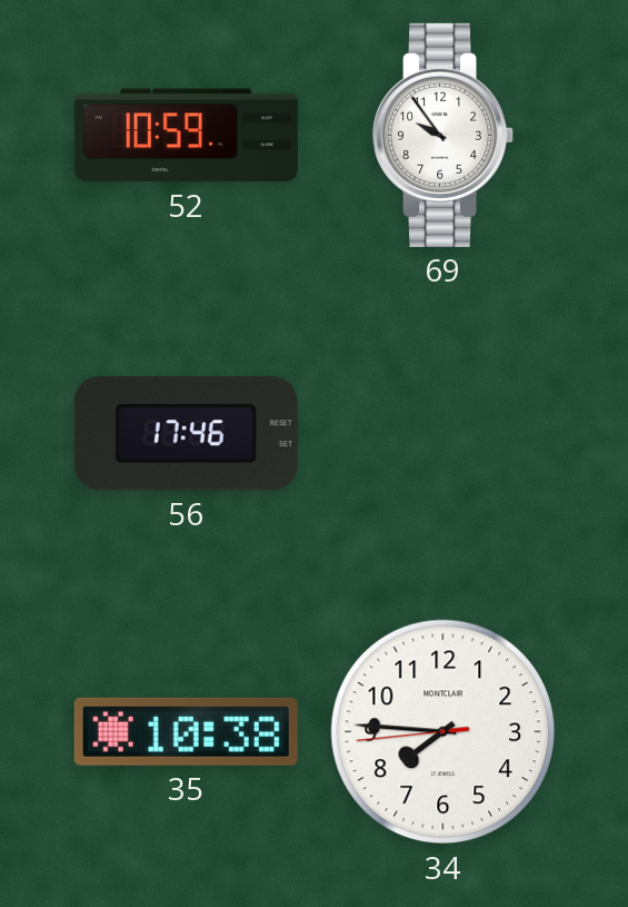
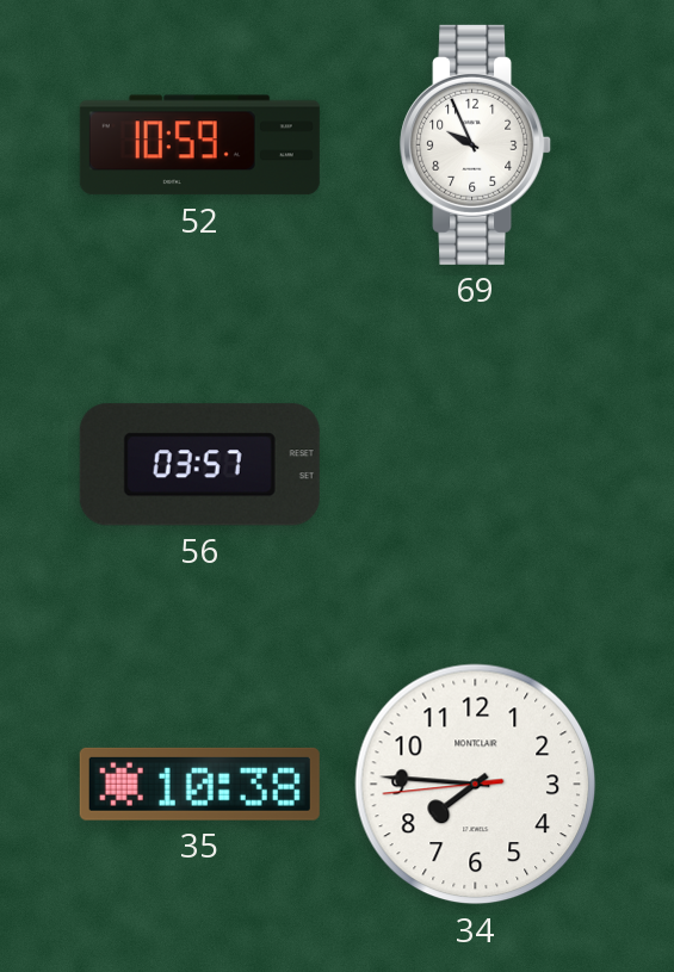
69: 9:54 -> 9:56 (476, 144)
56: 17:46 -> 03:57 (199, 465)
